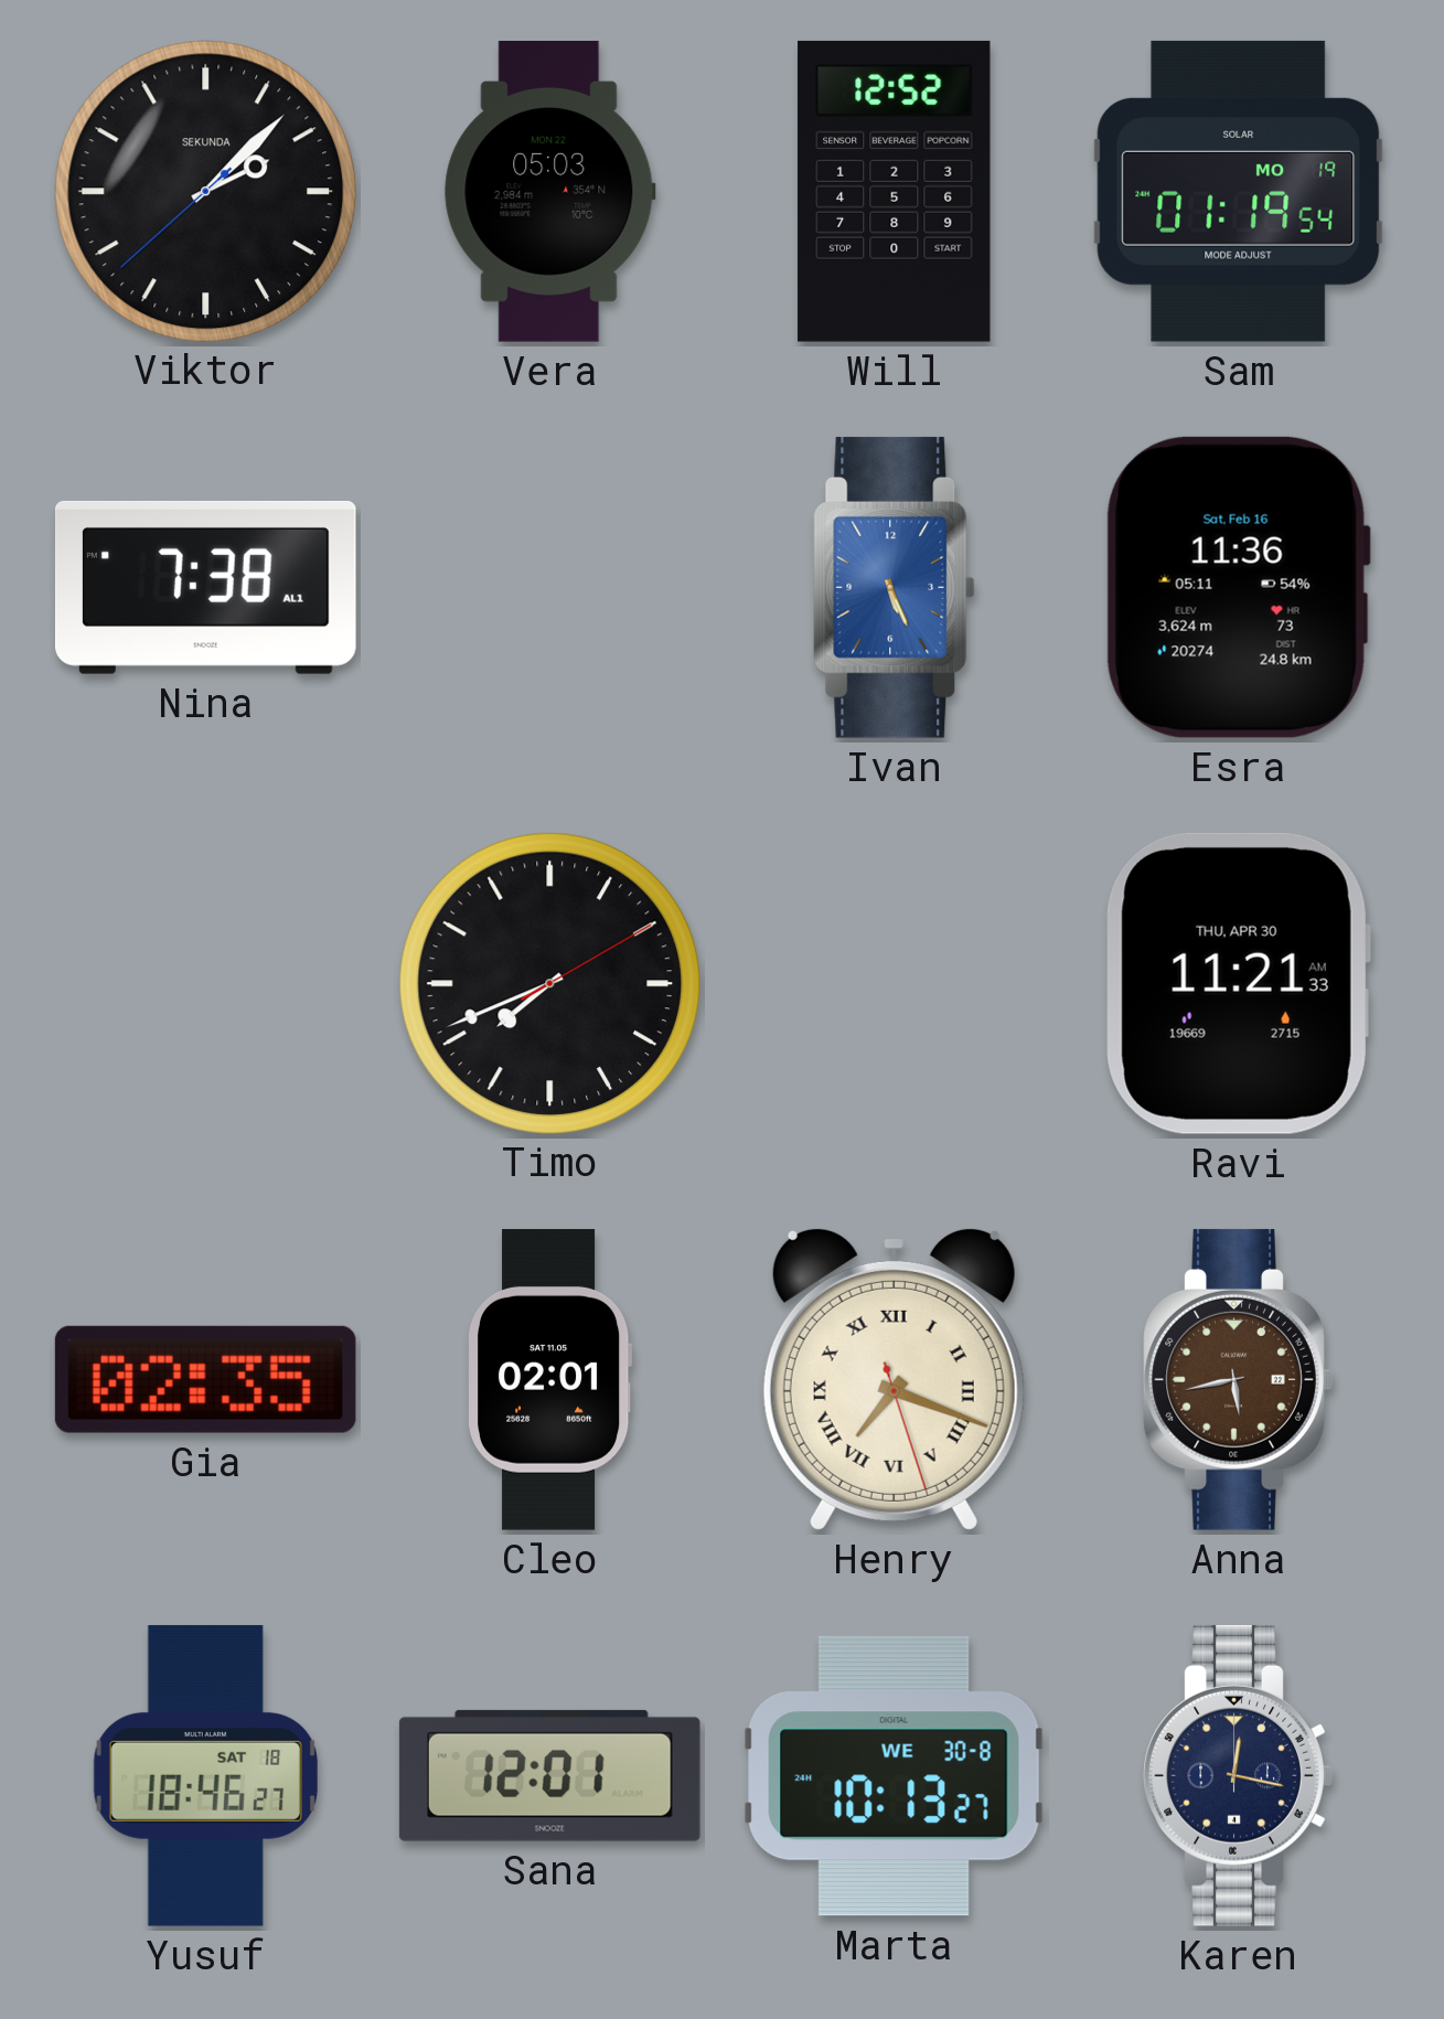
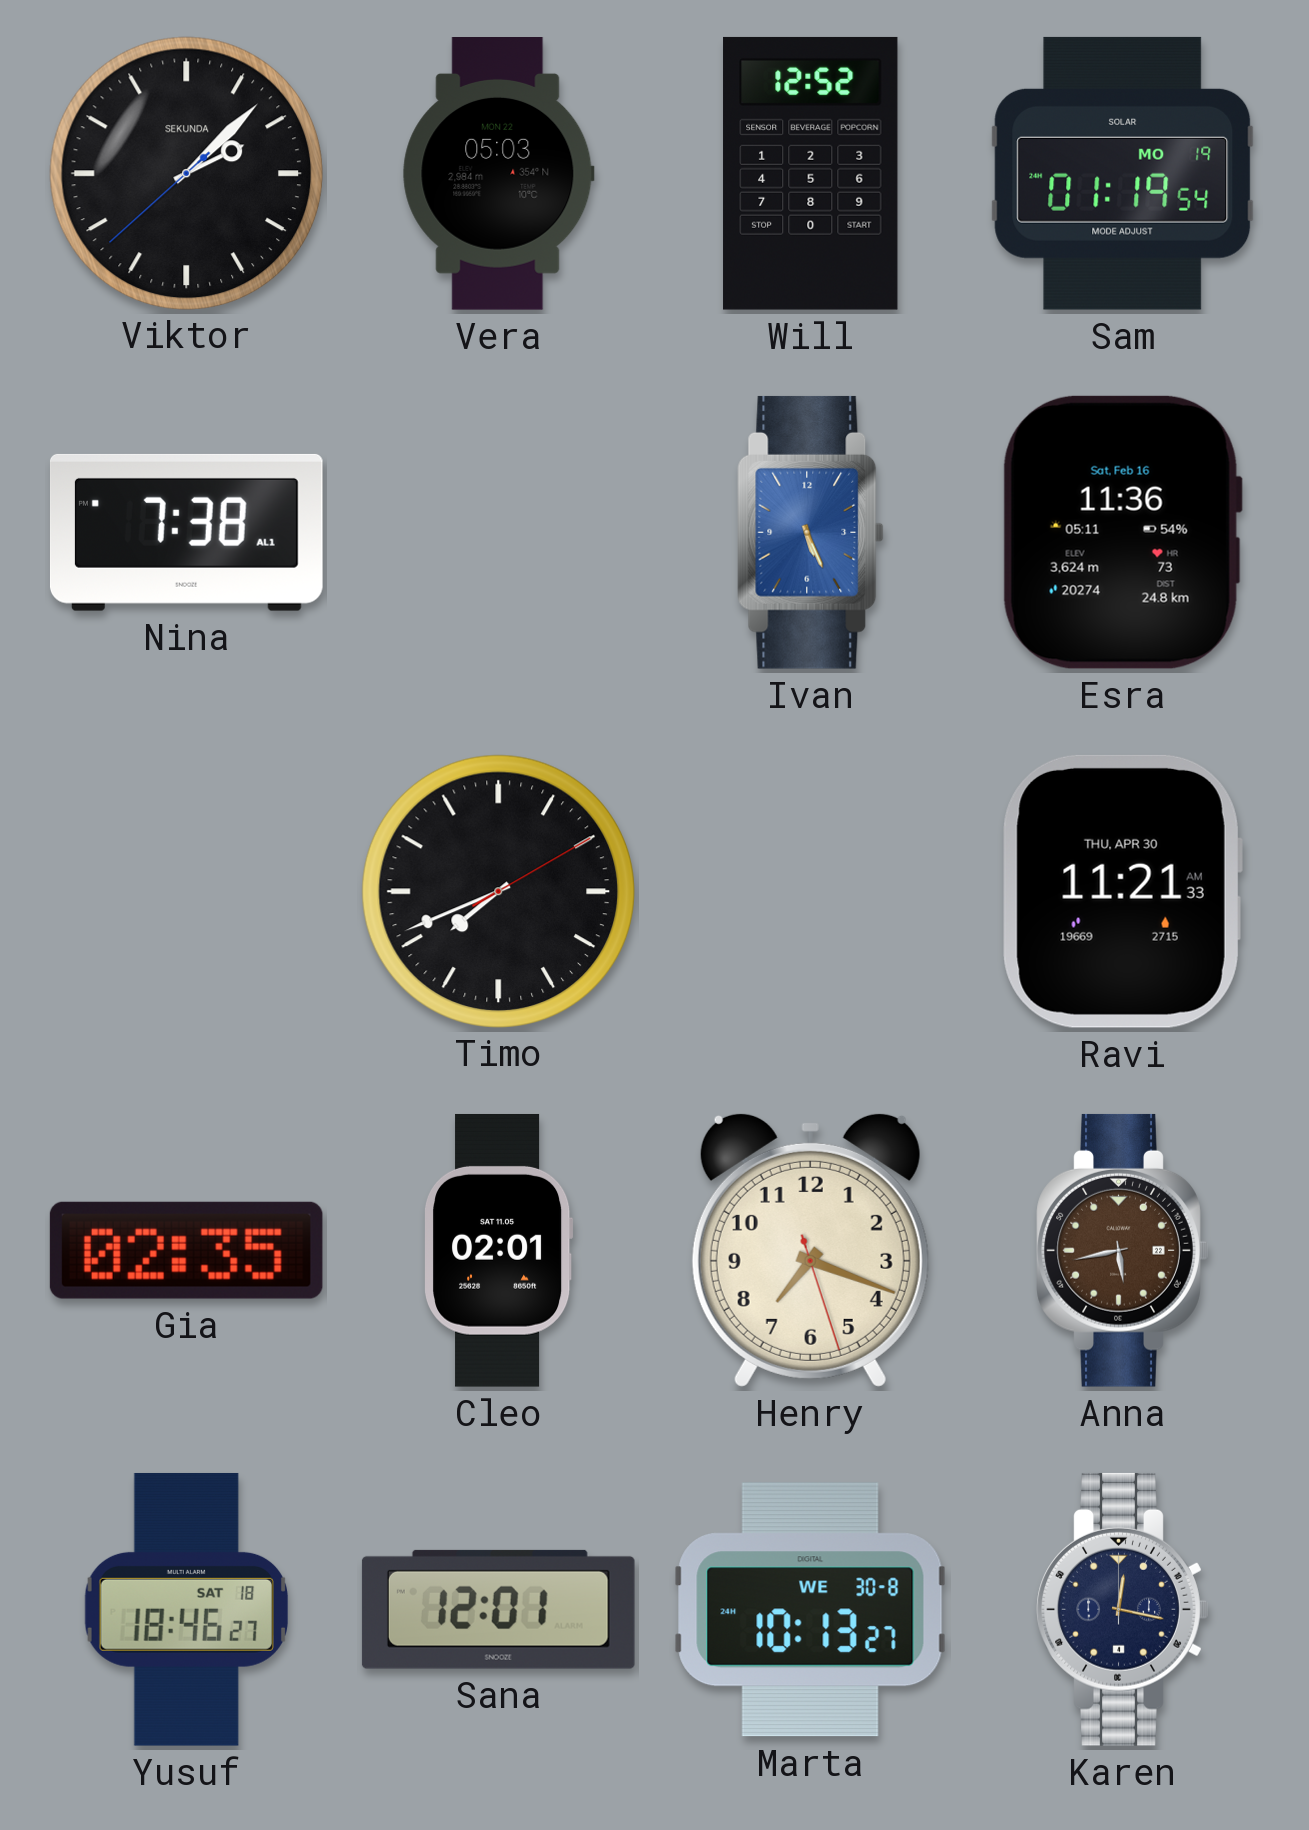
Henry numerals: Roman -> Arabic (810, 1250)
